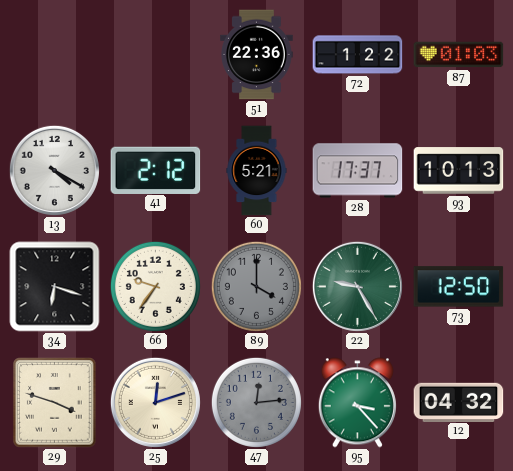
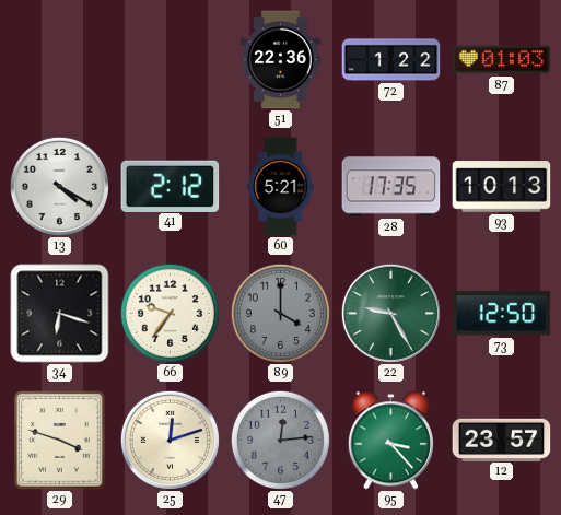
28: 17:37 -> 17:35 (391, 187)
12: 04:32 -> 23:57 (502, 440)
